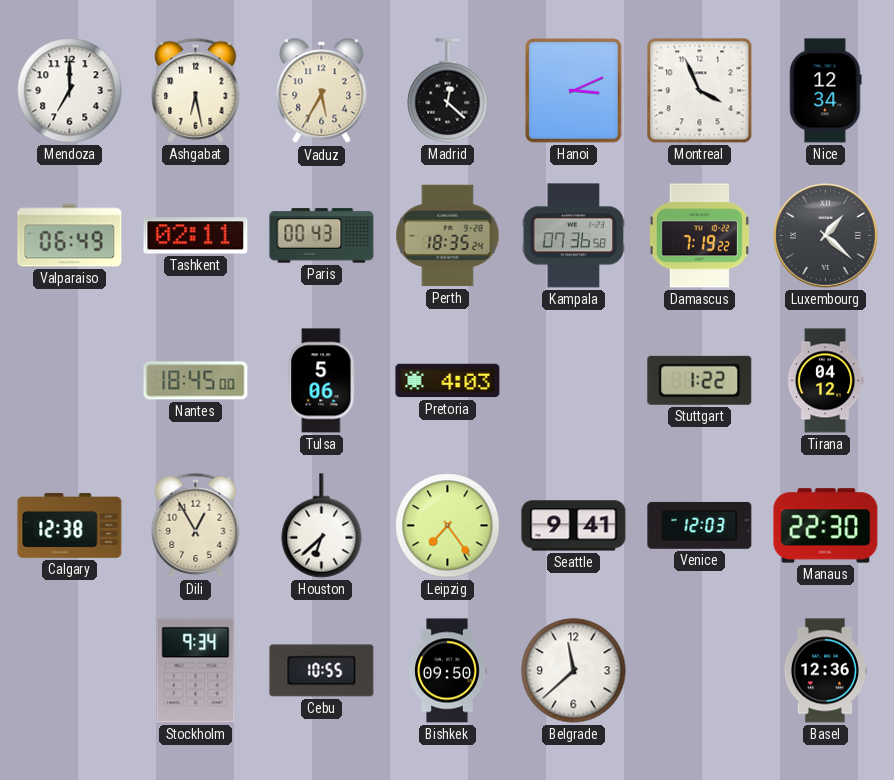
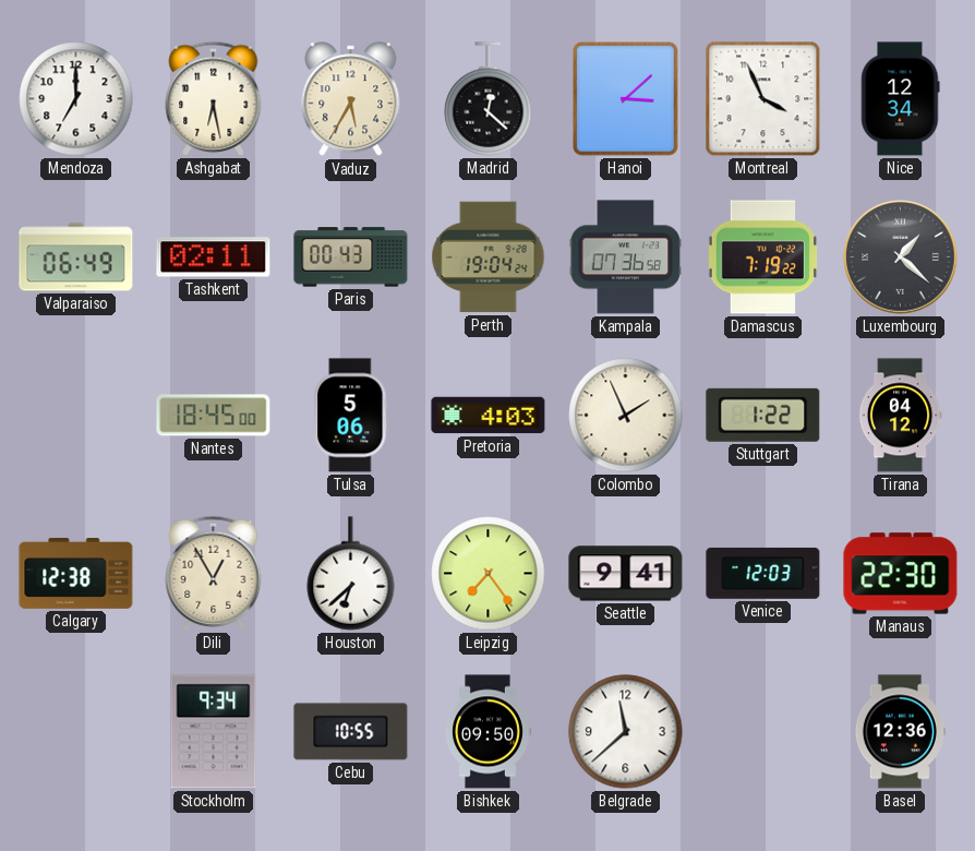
Hanoi: 3:11 -> 3:08 (626, 99)
Perth: 18:35 -> 19:04 (489, 257)
Colombo: none -> 1:56 (626, 416)
